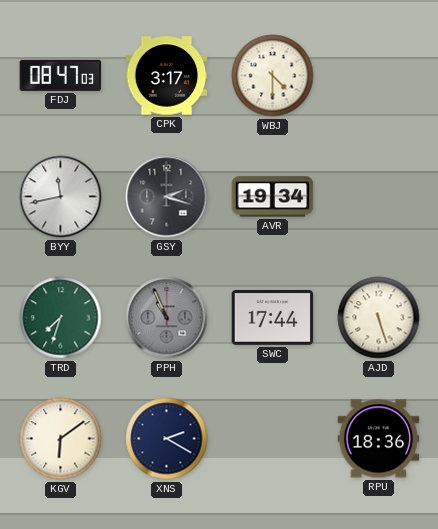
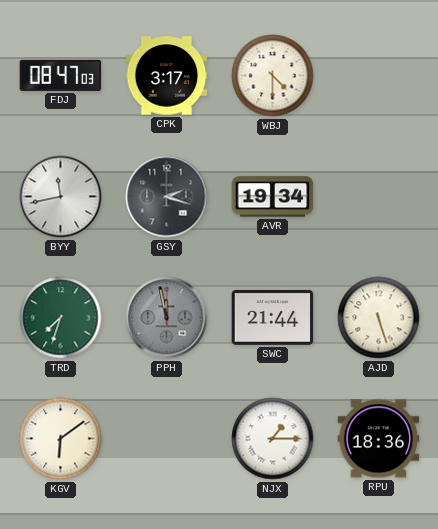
PPH: 10:56 -> 11:58 (167, 318)
SWC: 17:44 -> 21:44 (273, 317)
XNS: 2:20 -> none (167, 439)
NJX: none -> 1:15 (273, 439)
